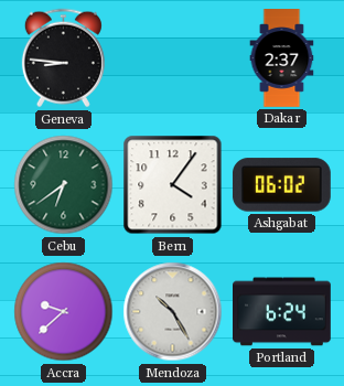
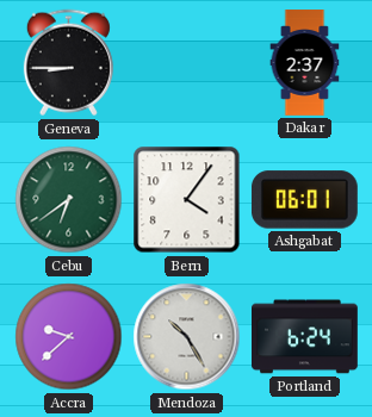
Geneva: 8:46 -> 8:45 (68, 63)
Ashgabat: 06:02 -> 06:01 (304, 200)
